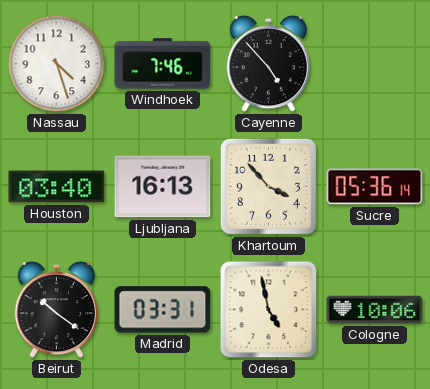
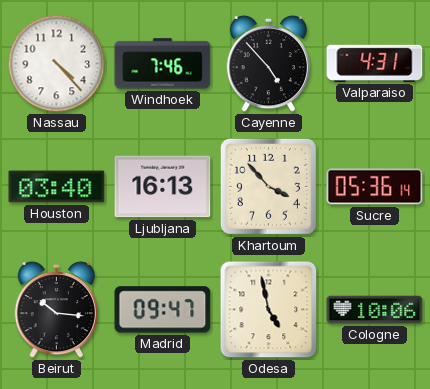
Nassau: 4:27 -> 4:23 (57, 64)
Valparaiso: none -> 4:31 (375, 63)
Beirut: 10:21 -> 10:16 (56, 310)
Madrid: 03:31 -> 09:47 (163, 310)
